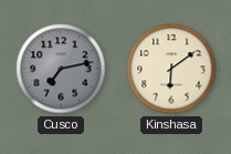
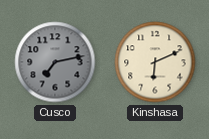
Kinshasa: 6:09 -> 6:11 (155, 62)
